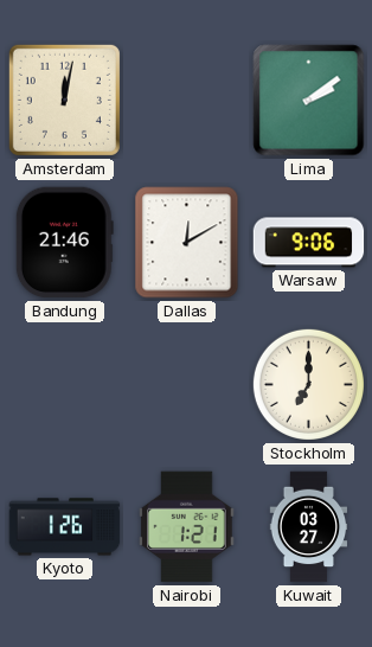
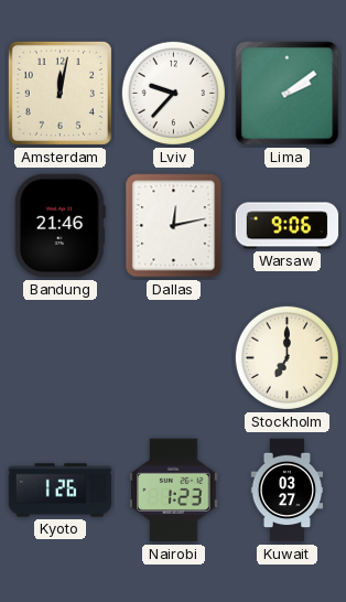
Lviv: none -> 9:37 (173, 93)
Dallas: 12:10 -> 12:13 (174, 226)
Nairobi: 1:21 -> 1:23 (174, 491)
